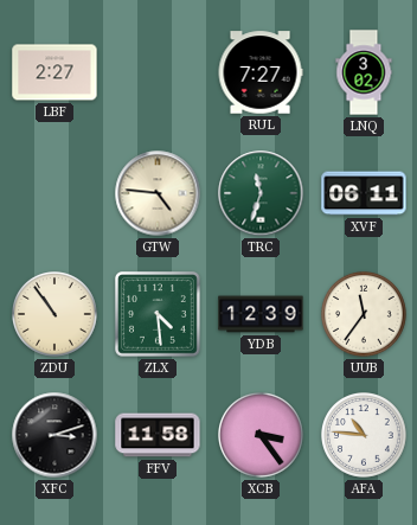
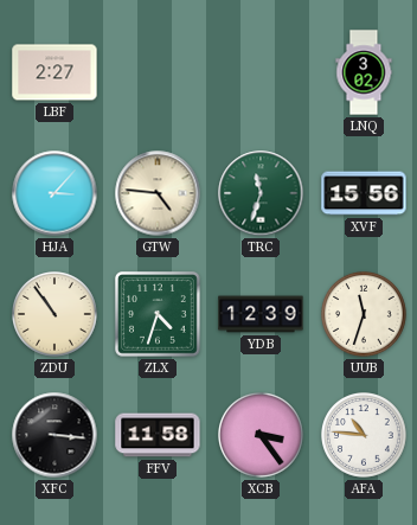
RUL: 7:27 -> none (261, 72)
HJA: none -> 3:07 (54, 193)
XVF: 06:11 -> 15:56 (364, 193)
ZLX: 4:29 -> 4:33 (159, 315)
UUB: 11:36 -> 11:33 (365, 315)
XFC: 3:12 -> 3:16 (54, 435)
